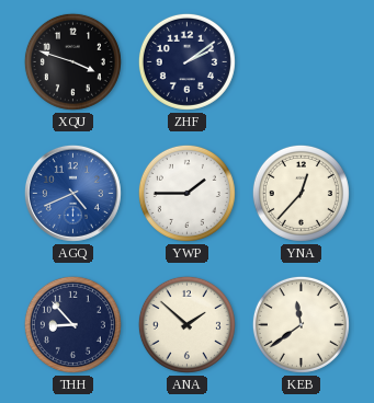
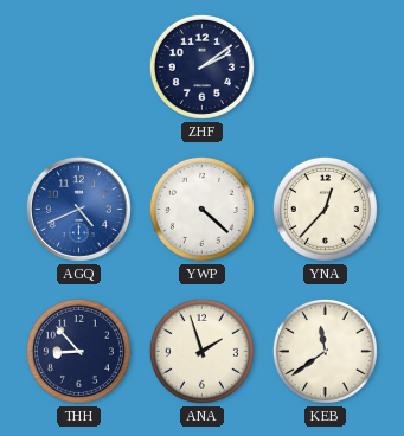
XQU: 3:48 -> none (72, 61)
YWP: 1:45 -> 4:22 (201, 209)
ANA: 1:52 -> 1:57 (201, 351)
